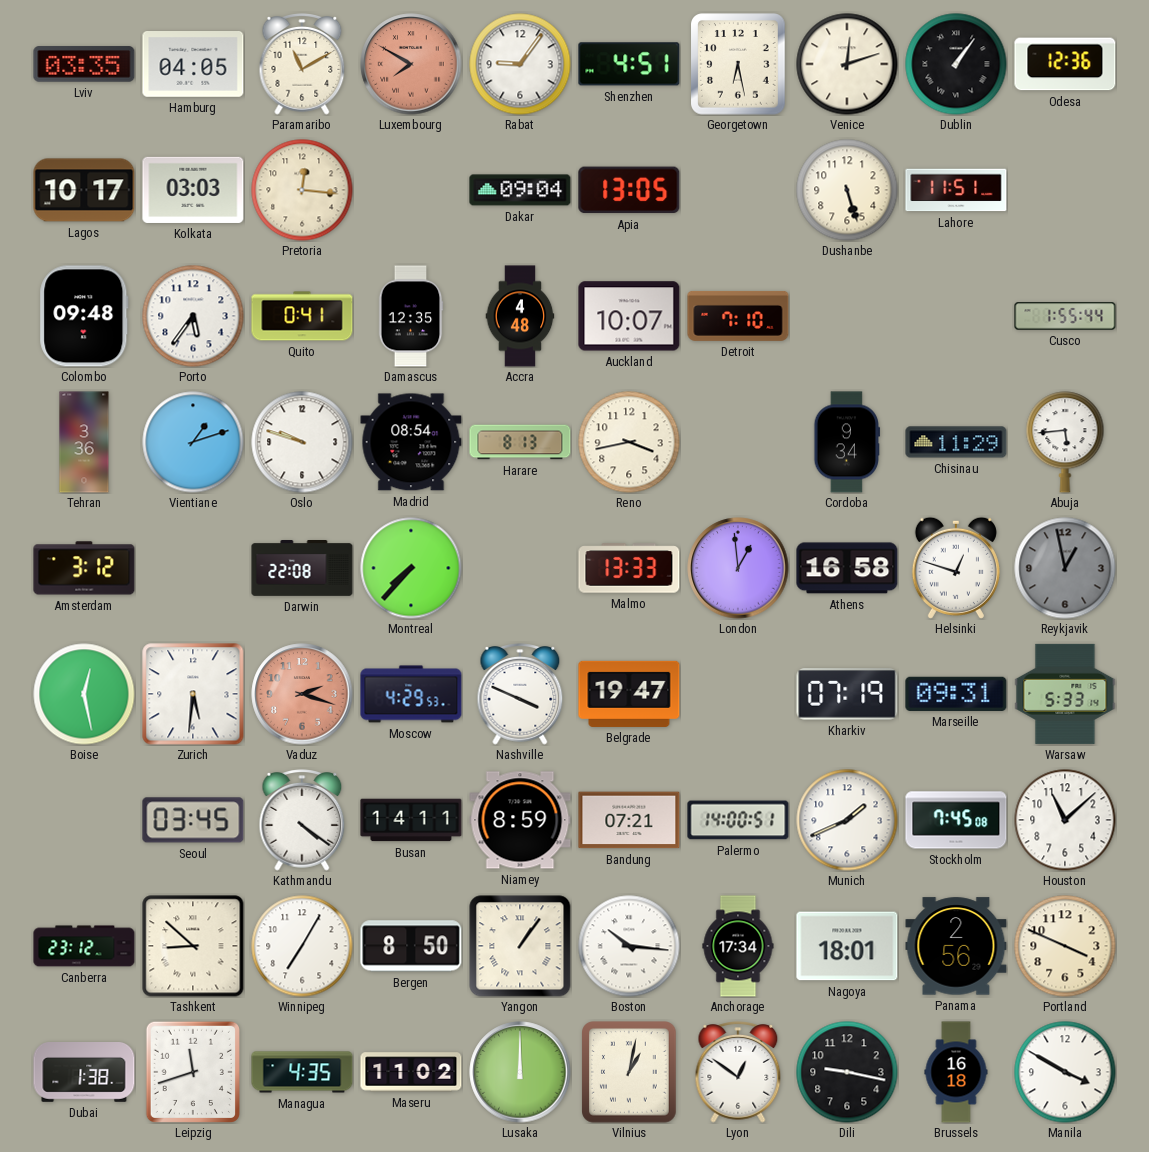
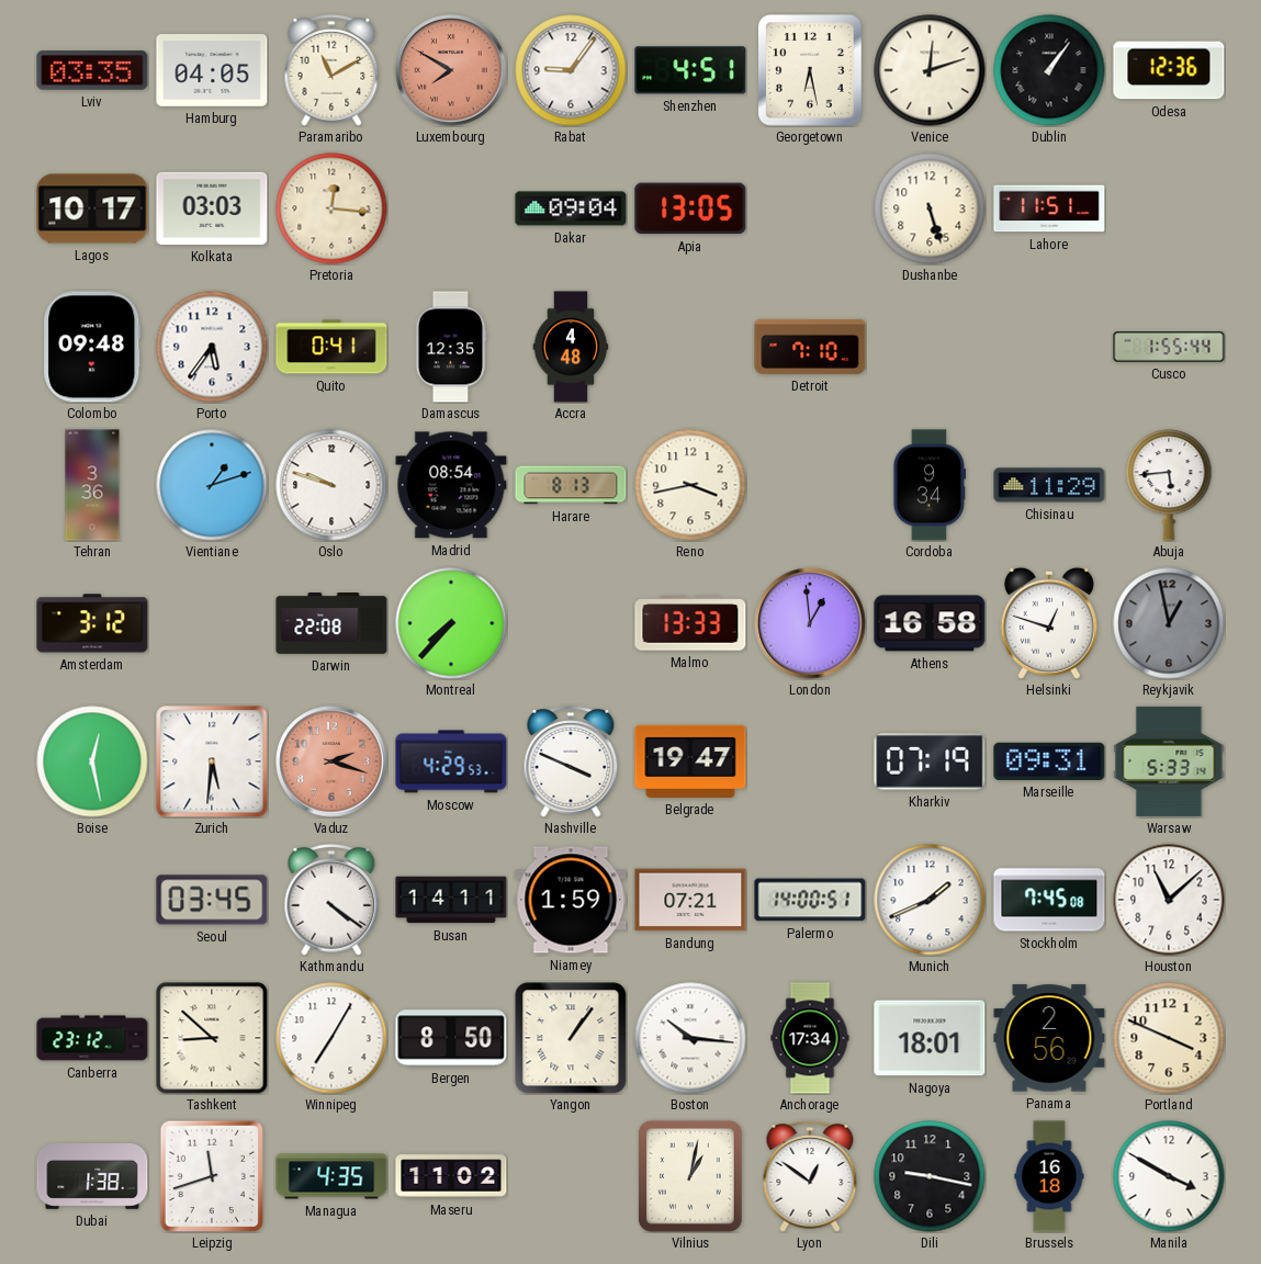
Auckland: 10:07 -> none (629, 316)
Niamey: 8:59 -> 1:59 (571, 900)
Lusaka: 12:00 -> none (520, 1072)
